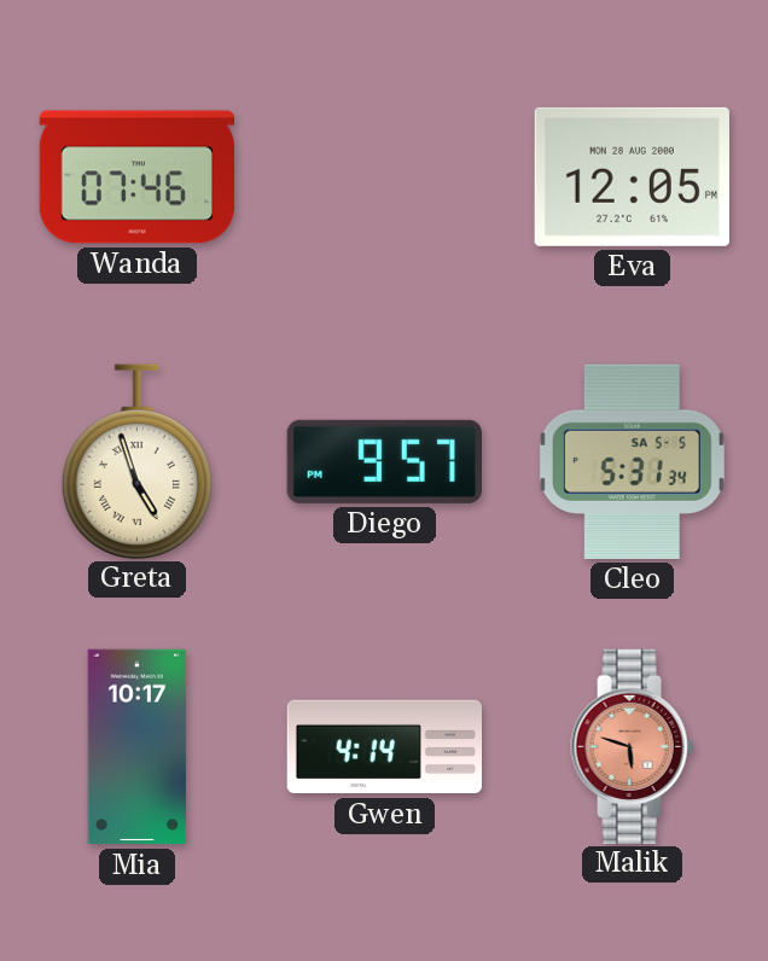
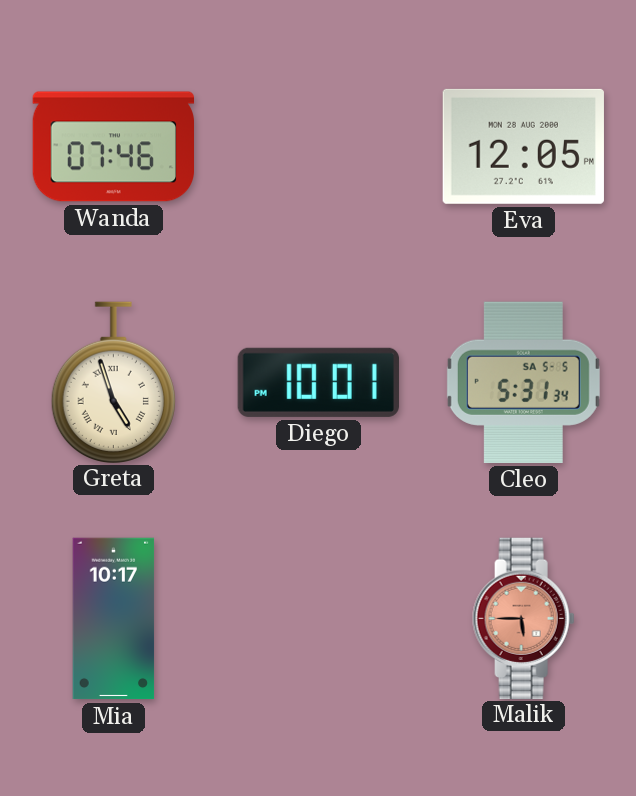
Diego: 9:57 -> 10:01 (318, 382)
Gwen: 4:14 -> none (384, 747)
Malik: 5:48 -> 5:45 (524, 618)
